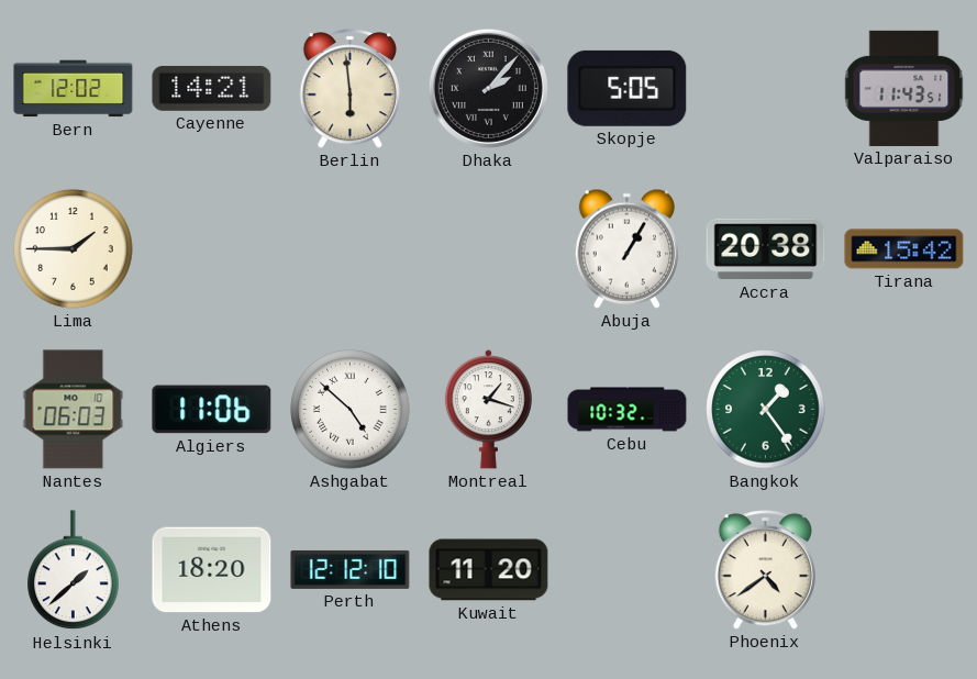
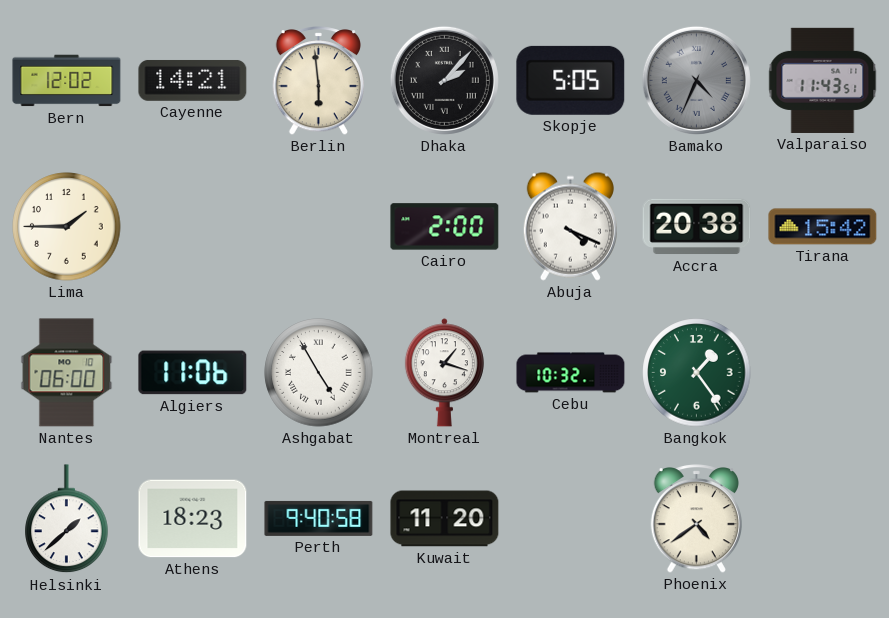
Bamako: none -> 4:34 (696, 80)
Cairo: none -> 2:00 (445, 227)
Abuja: 1:05 -> 4:19 (570, 226)
Nantes: 06:03 -> 06:00 (67, 373)
Ashgabat: 4:52 -> 4:55 (319, 373)
Athens: 18:20 -> 18:23 (193, 519)
Perth: 12:12 -> 9:40 (319, 518)
